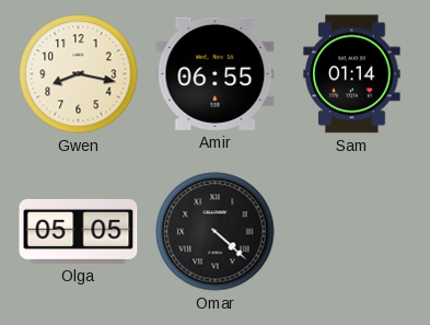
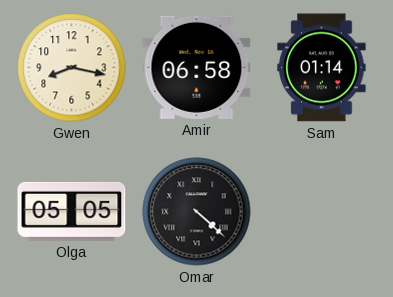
Amir: 06:55 -> 06:58 (197, 67)
